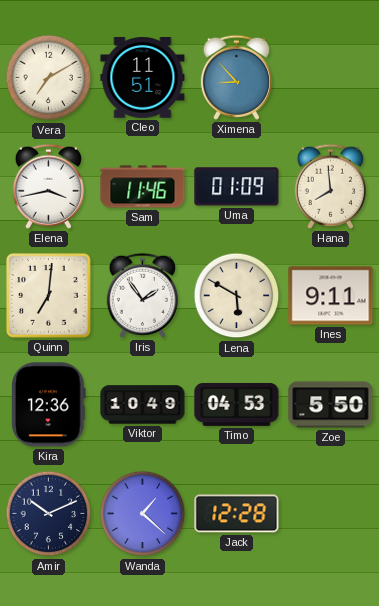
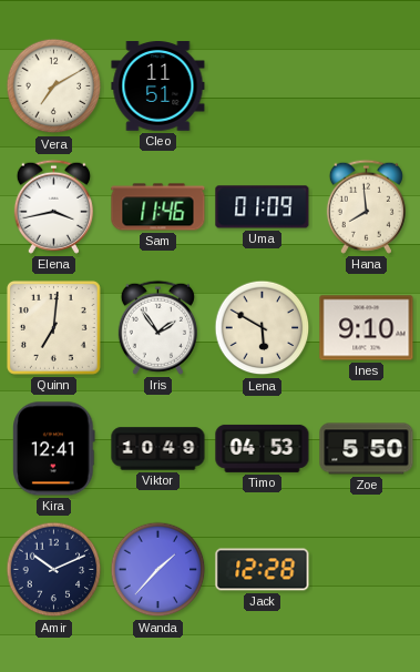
Ximena: 8:53 -> none (236, 77)
Ines: 9:11 -> 9:10 (367, 328)
Kira: 12:36 -> 12:41 (54, 449)
Wanda: 1:22 -> 1:37 (158, 570)
